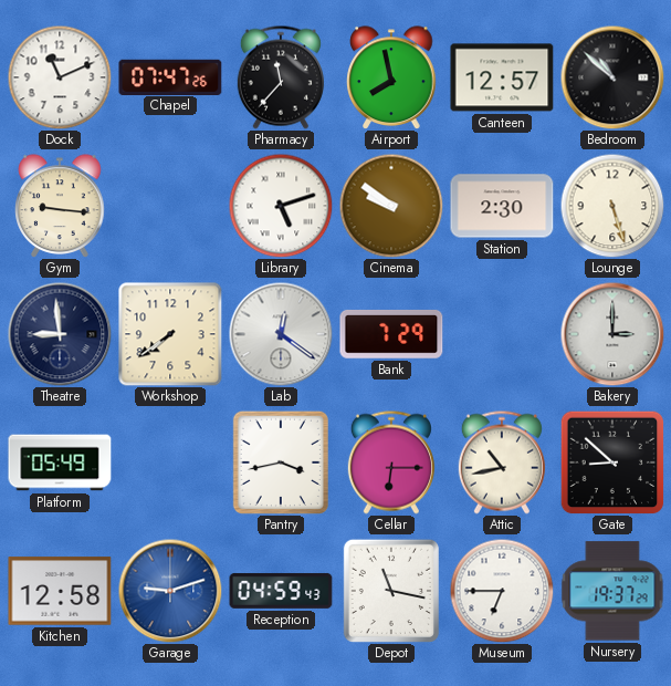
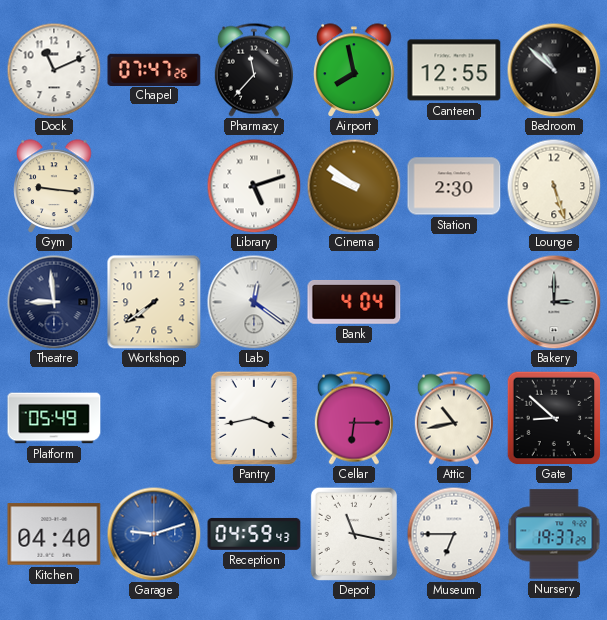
Canteen: 12:57 -> 12:55 (454, 70)
Bank: 7:29 -> 4:04 (354, 302)
Kitchen: 12:58 -> 04:40 (54, 534)
